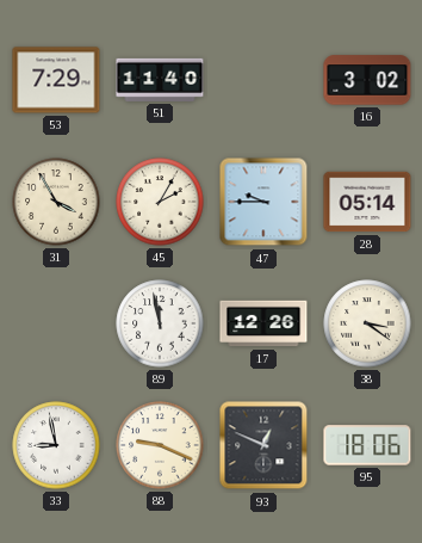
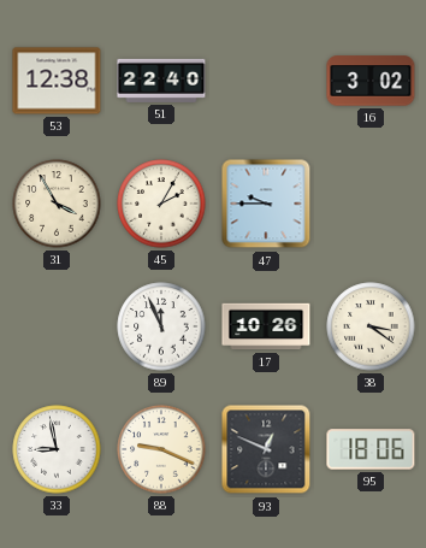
53: 7:29 -> 12:38 (57, 81)
51: 11:40 -> 22:40 (161, 81)
28: 05:14 -> none (367, 202)
89: 11:58 -> 11:56 (161, 326)
17: 12:26 -> 10:26 (266, 326)
